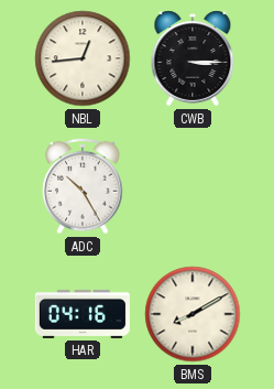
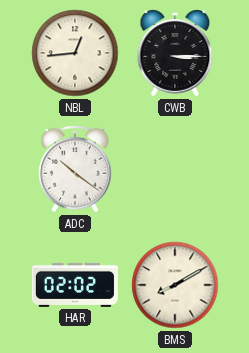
ADC: 10:25 -> 10:21 (75, 169)
HAR: 04:16 -> 02:02 (75, 285)
